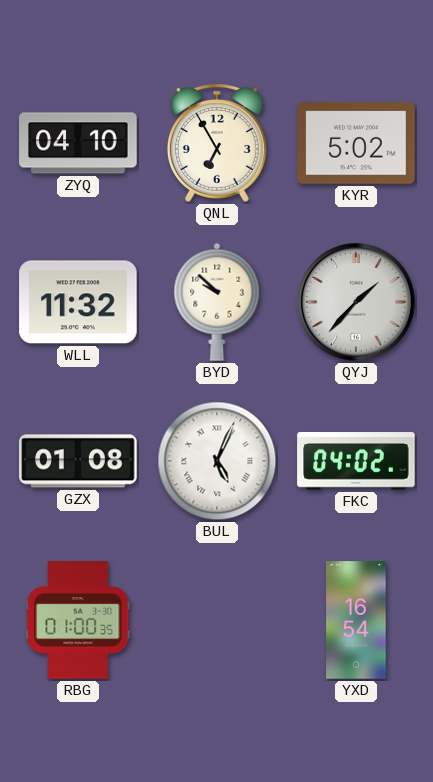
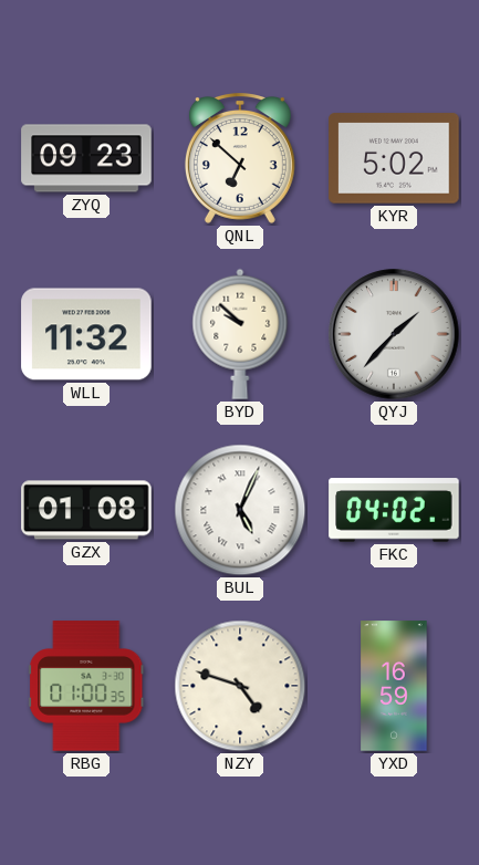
ZYQ: 04:10 -> 09:23 (86, 158)
QNL: 6:55 -> 6:52 (240, 159)
NZY: none -> 4:48 (240, 686)
YXD: 16:54 -> 16:59 (394, 686)
